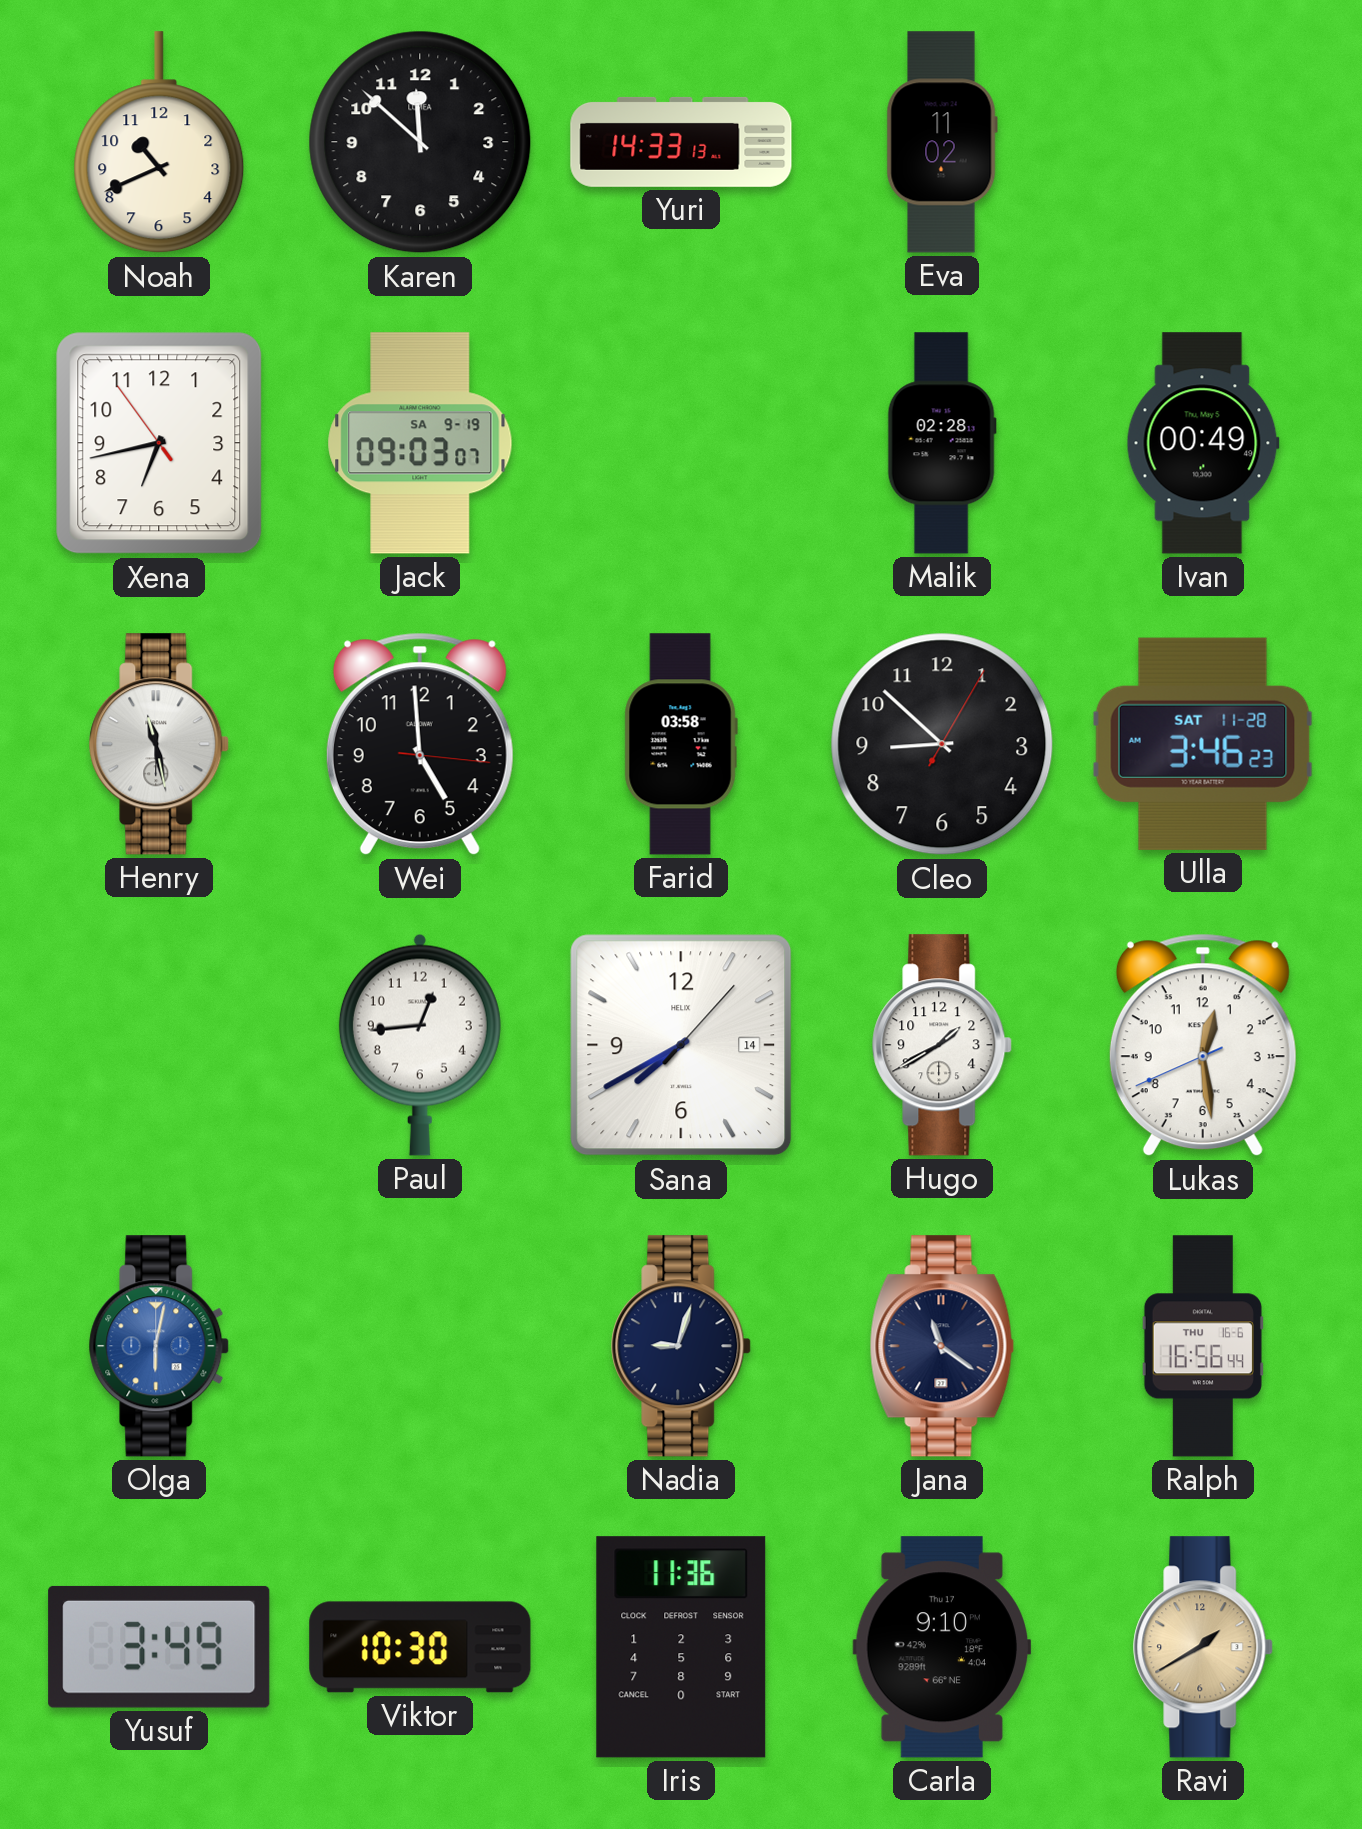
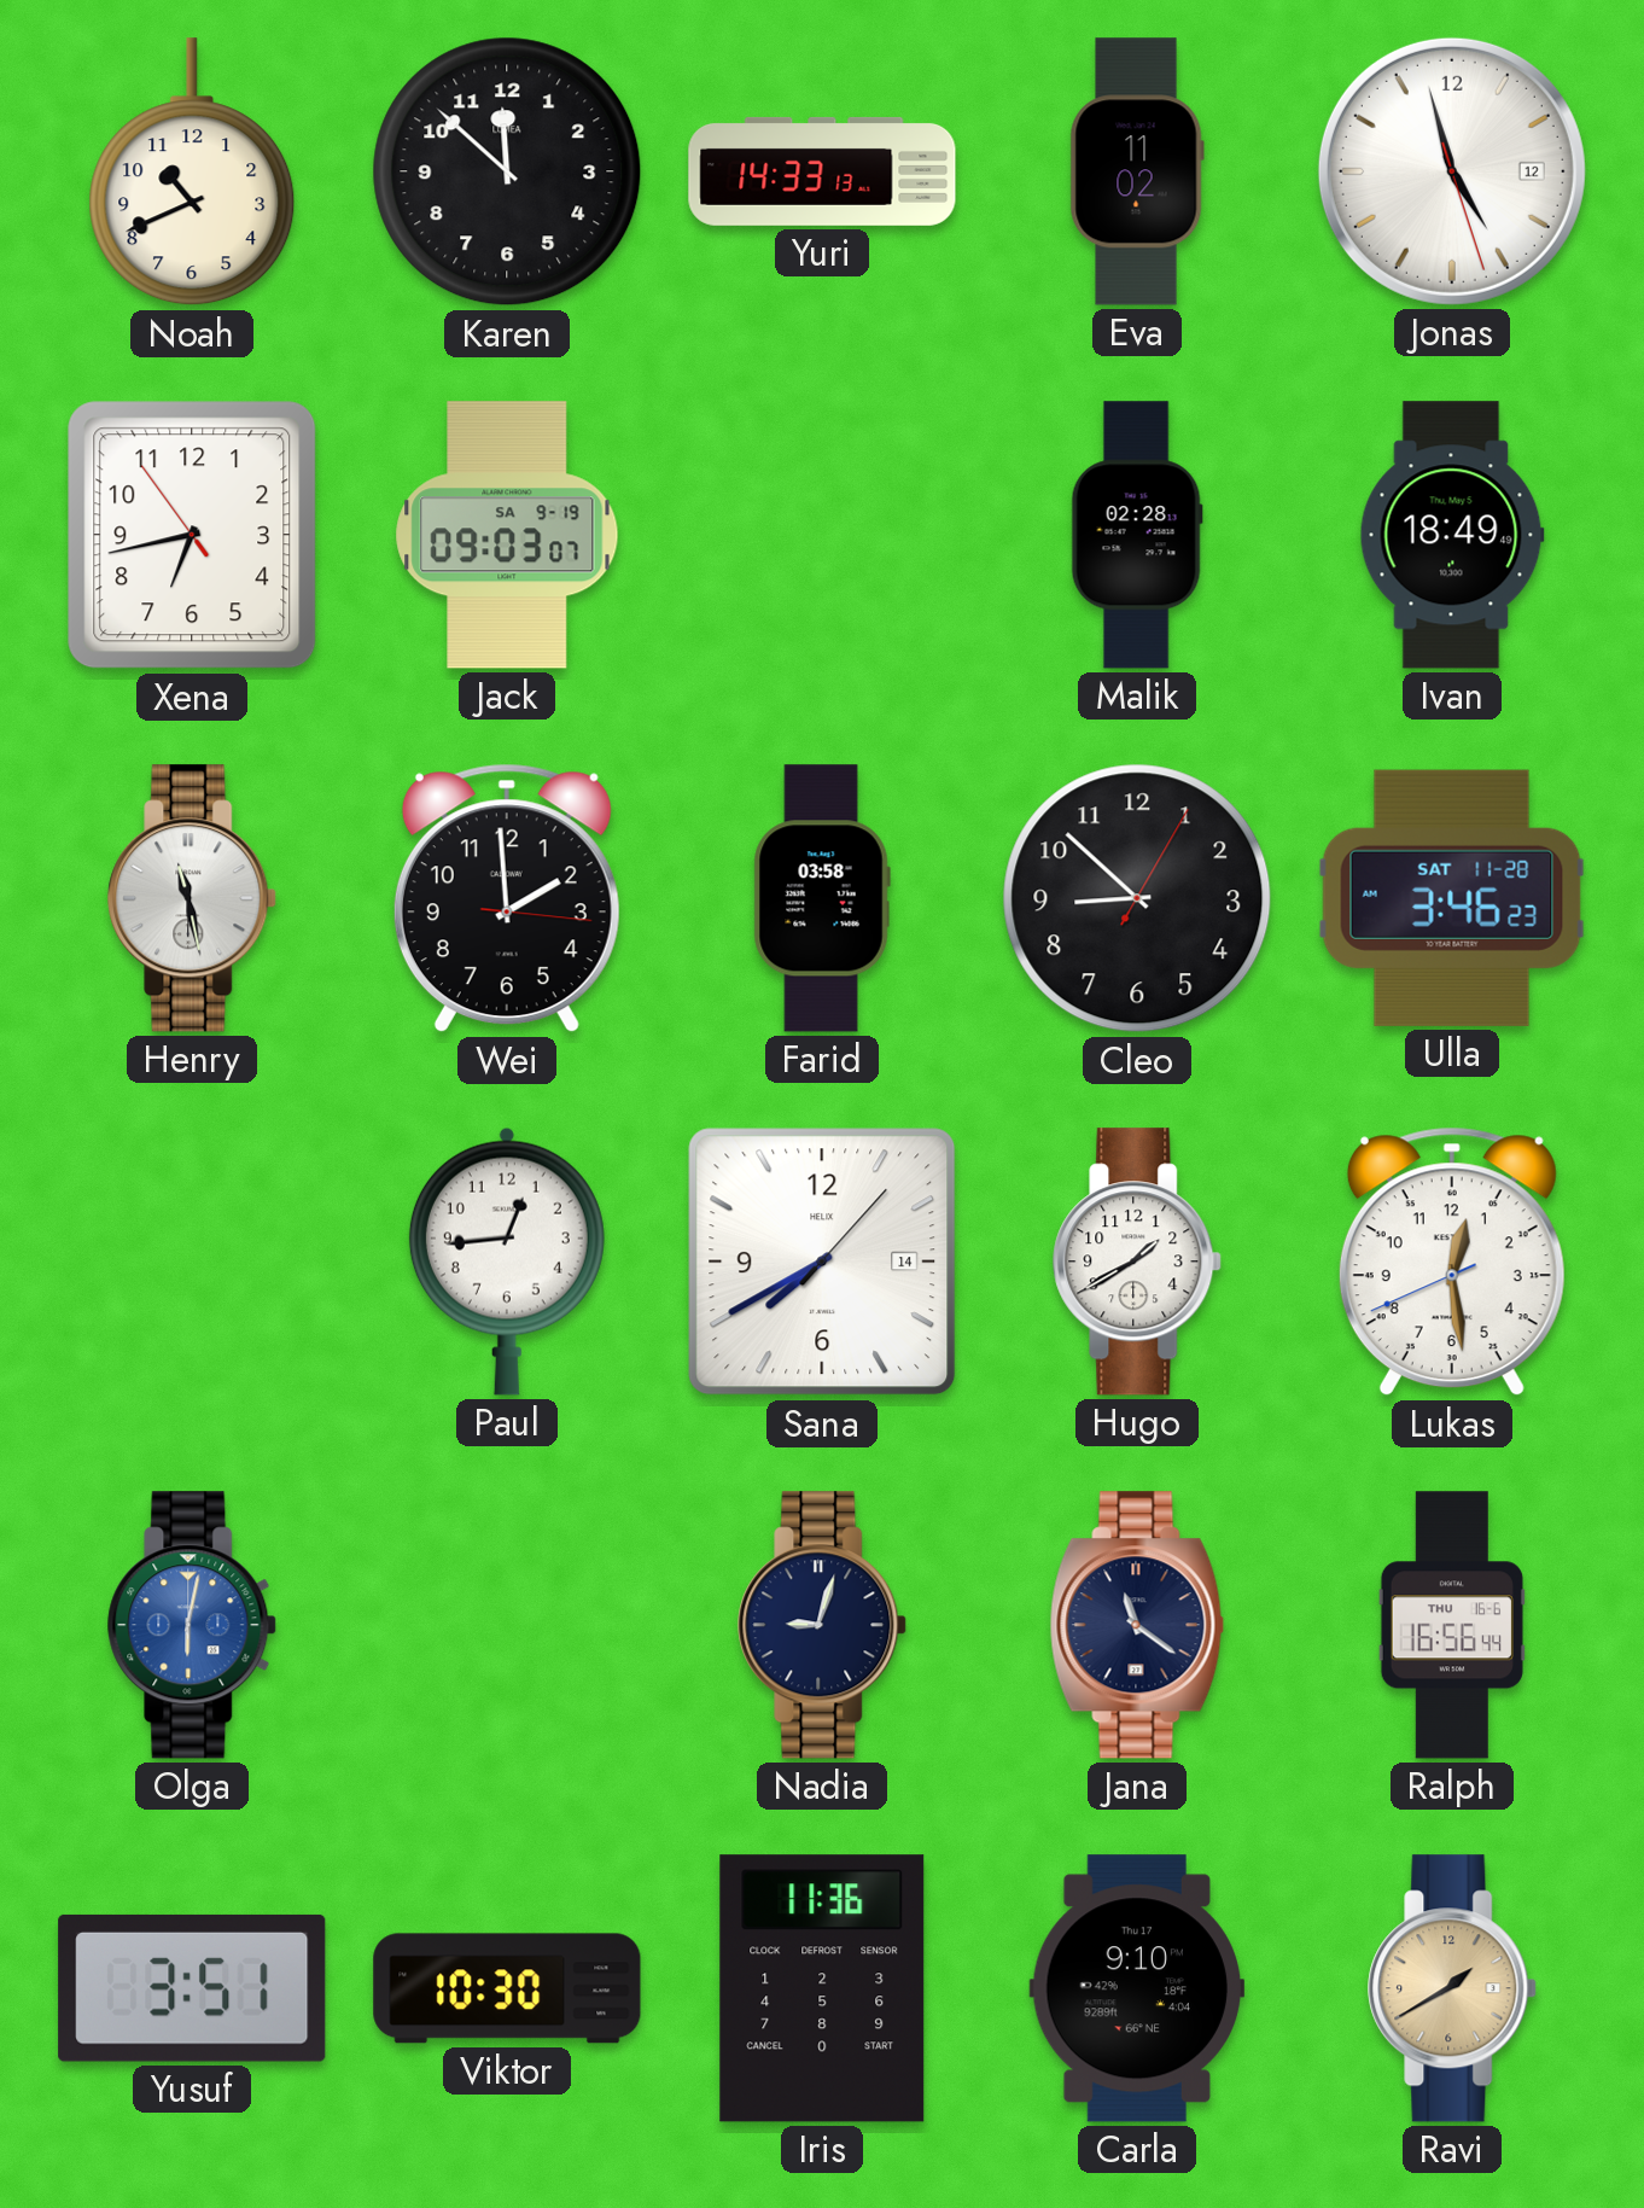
Jonas: none -> 4:57 (1452, 171)
Ivan: 00:49 -> 18:49 (1452, 535)
Wei: 4:59 -> 1:59 (507, 898)
Yusuf: 3:49 -> 3:51 (192, 1988)
